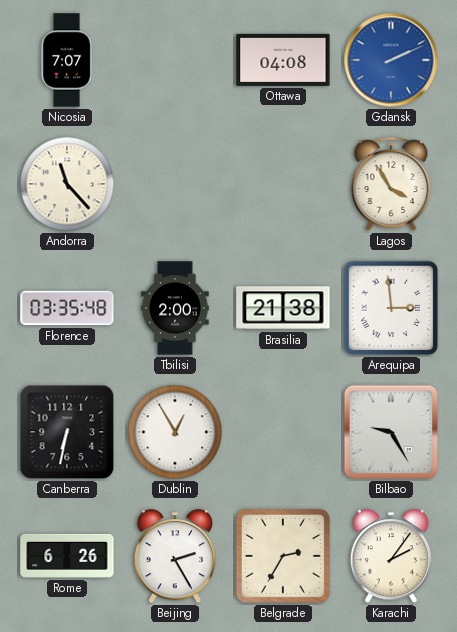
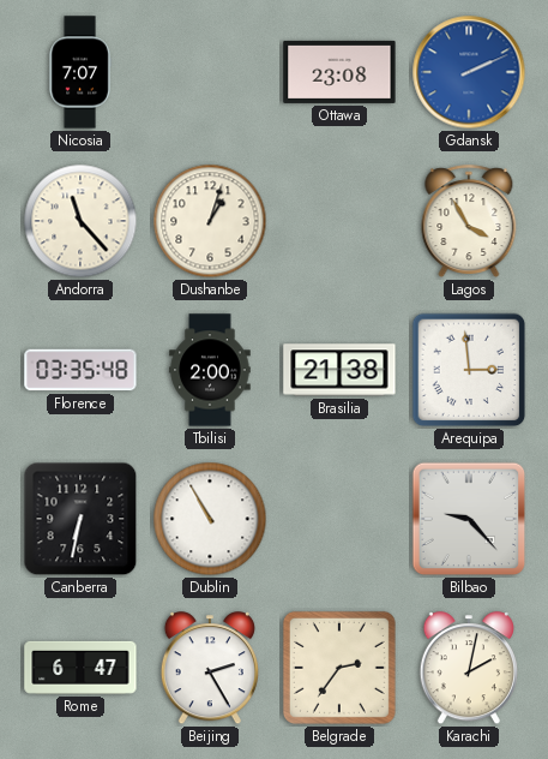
Ottawa: 04:08 -> 23:08 (339, 72)
Dushanbe: none -> 1:03 (210, 221)
Dublin: 12:55 -> 10:55 (210, 519)
Bilbao: 9:25 -> 9:23 (469, 519)
Rome: 6:26 -> 6:47 (80, 668)
Belgrade: 2:35 -> 2:36 (339, 668)
Karachi: 2:06 -> 2:02 (469, 669)
